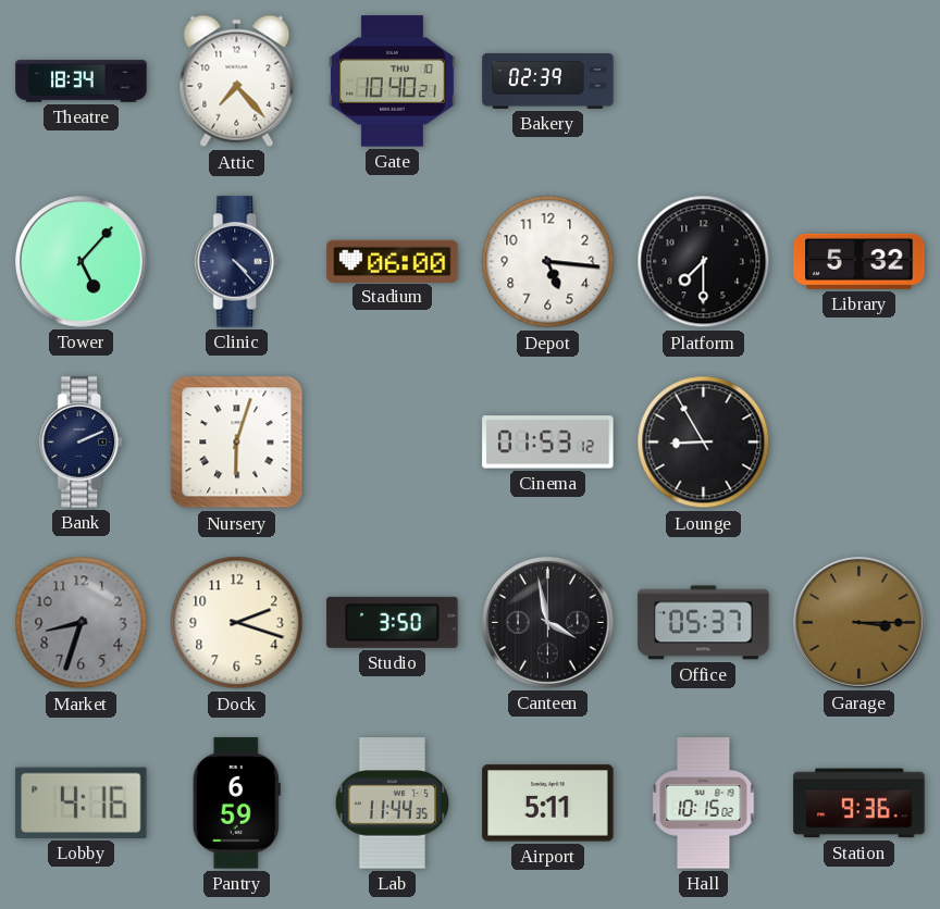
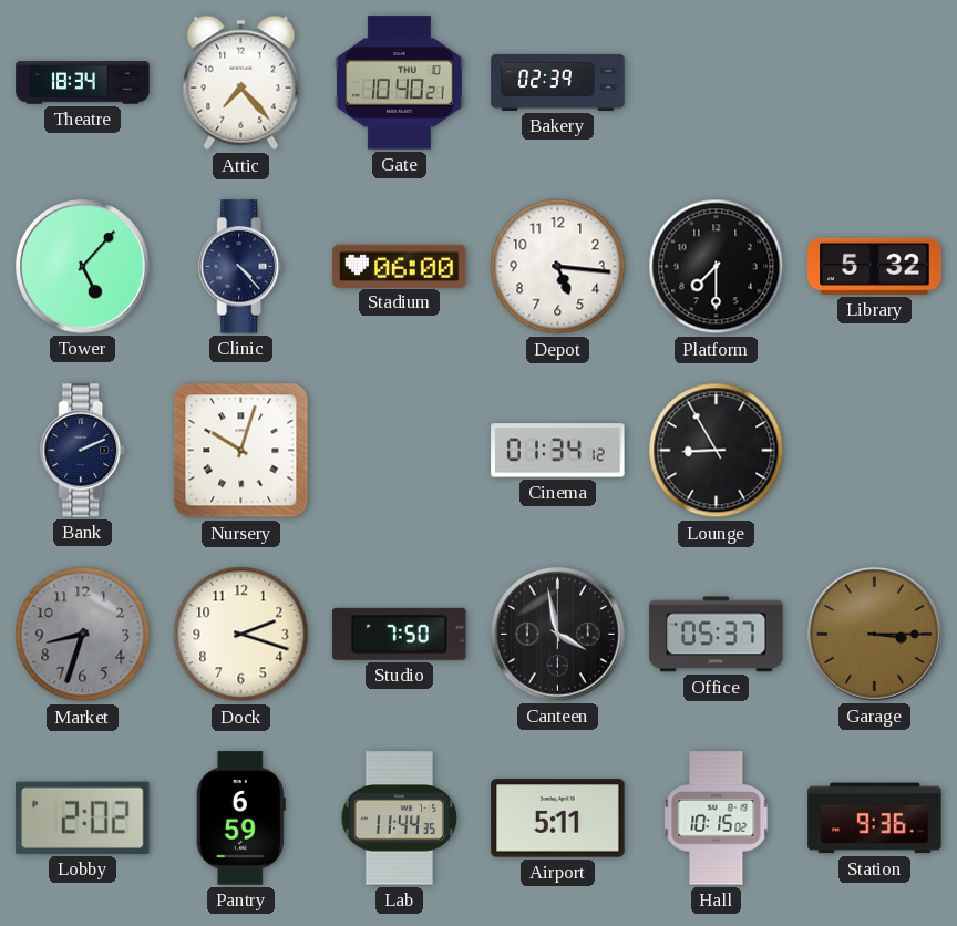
Nursery: 6:03 -> 10:03 (241, 451)
Cinema: 01:53 -> 01:34 (558, 451)
Studio: 3:50 -> 7:50 (400, 634)
Lobby: 4:16 -> 2:02 (83, 817)
